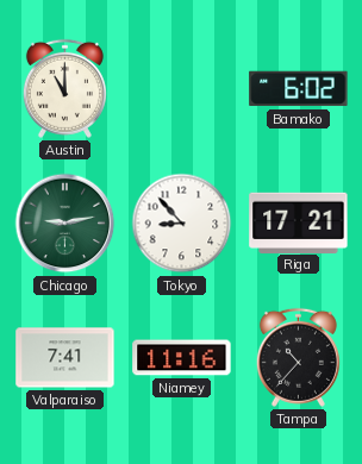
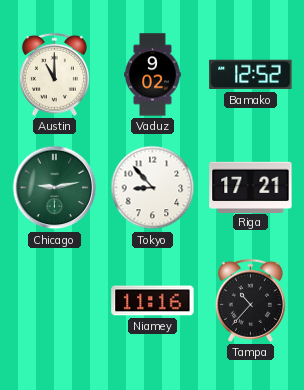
Vaduz: none -> 9:02 (153, 75)
Bamako: 6:02 -> 12:52 (251, 75)
Valparaiso: 7:41 -> none (65, 358)
